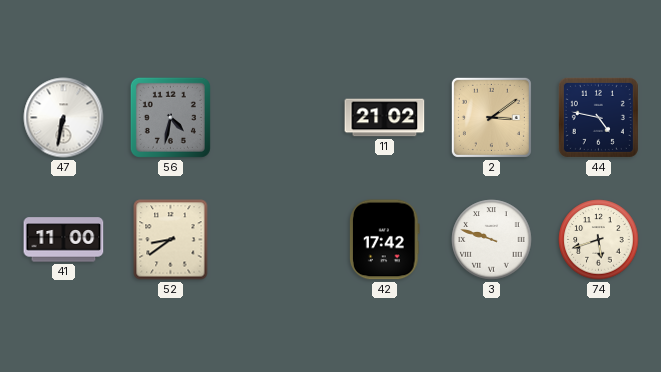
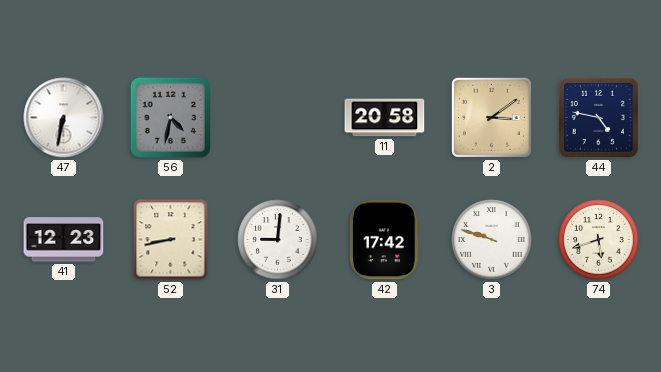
11: 21:02 -> 20:58 (385, 118)
41: 11:00 -> 12:23 (64, 240)
52: 8:39 -> 8:43 (171, 240)
31: none -> 9:01 (278, 240)
